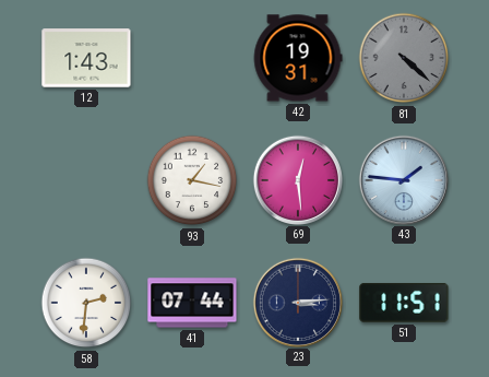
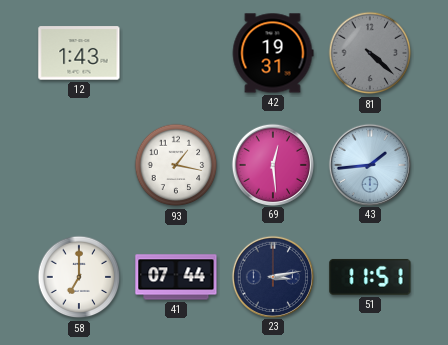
43: 1:46 -> 1:44 (369, 164)
58: 2:31 -> 7:00 (79, 277)
23: 3:14 -> 3:13 (272, 276)
